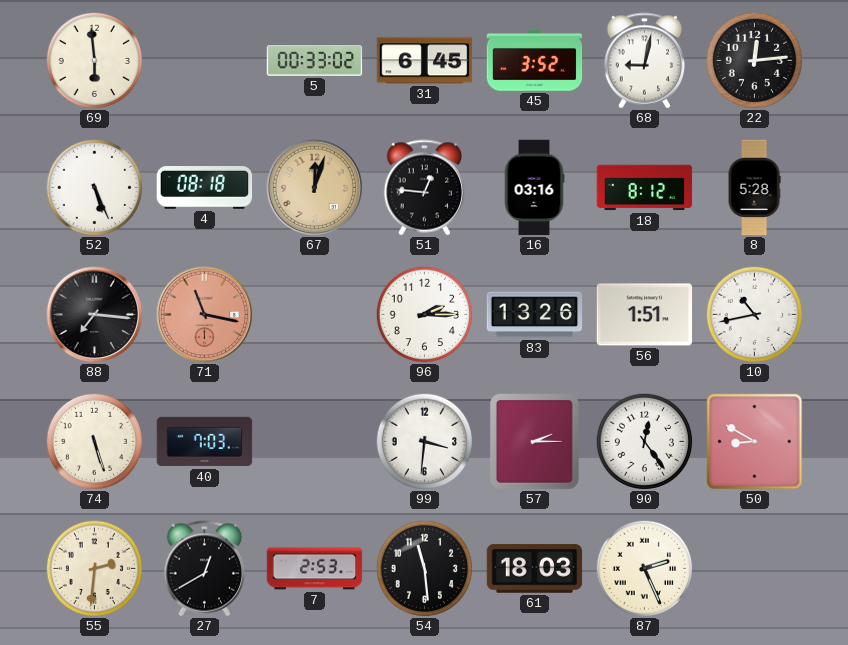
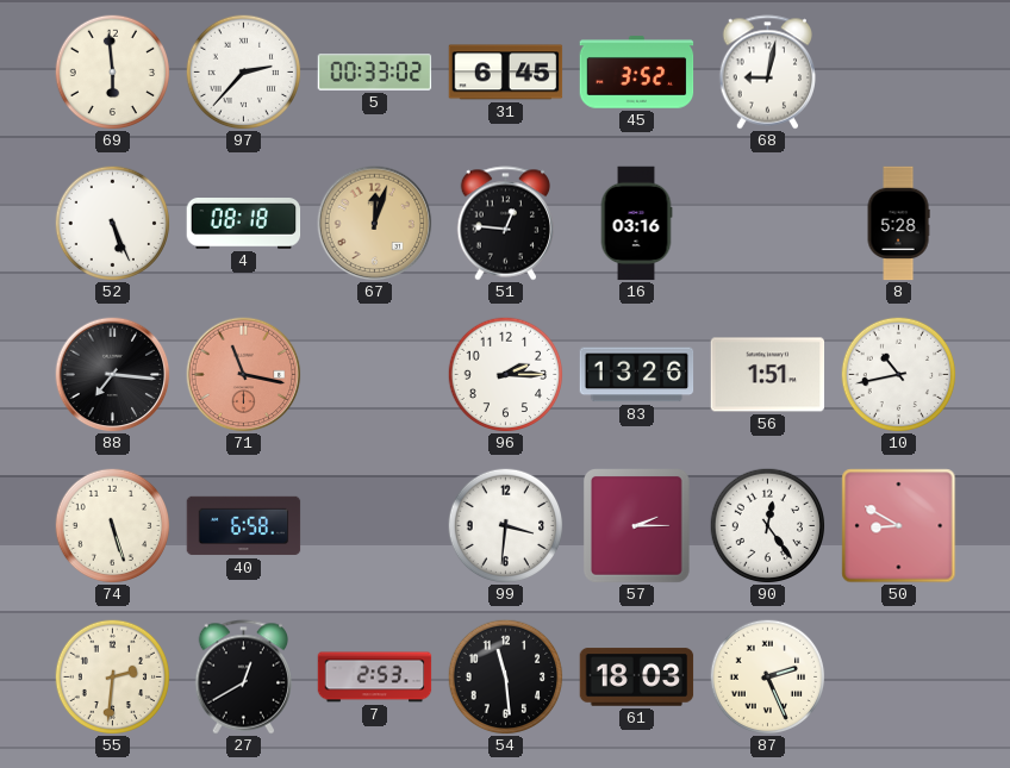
97: none -> 2:37 (243, 71)
22: 12:14 -> none (754, 60)
18: 8:12 -> none (645, 188)
40: 7:03 -> 6:58 (244, 526)
